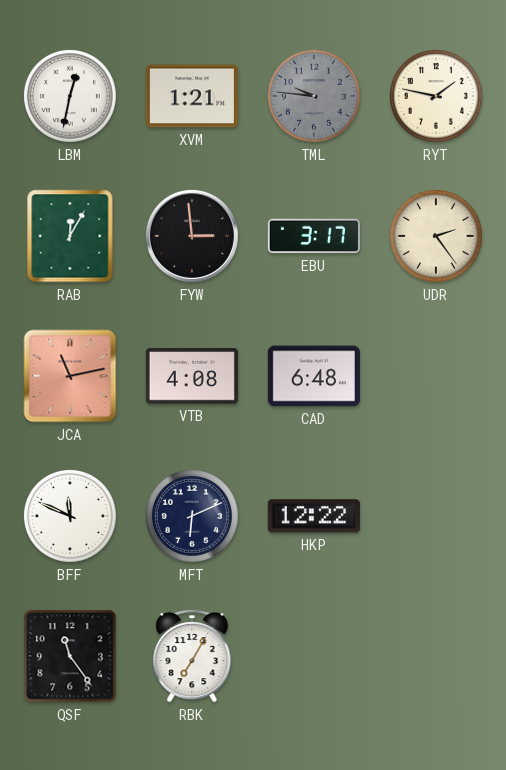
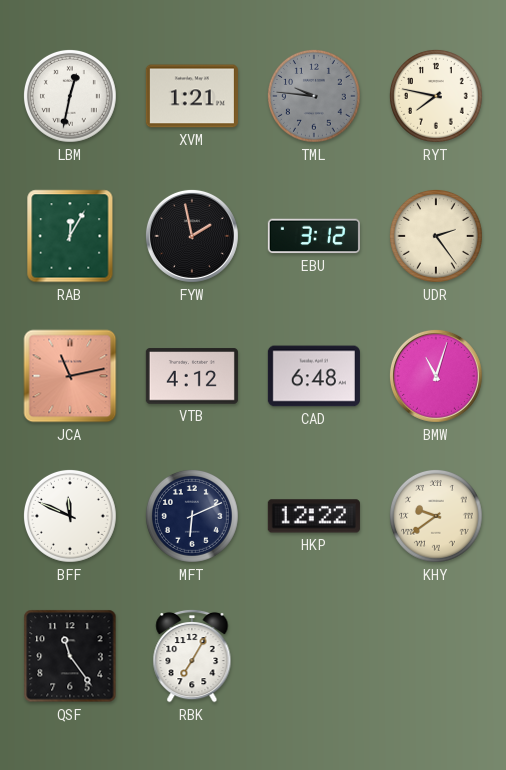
RYT: 1:47 -> 7:47 (436, 96)
FYW: 2:59 -> 1:58 (192, 236)
EBU: 3:17 -> 3:12 (314, 236)
VTB: 4:08 -> 4:12 (192, 376)
BMW: none -> 11:03 (436, 376)
KHY: none -> 9:39 (436, 516)
